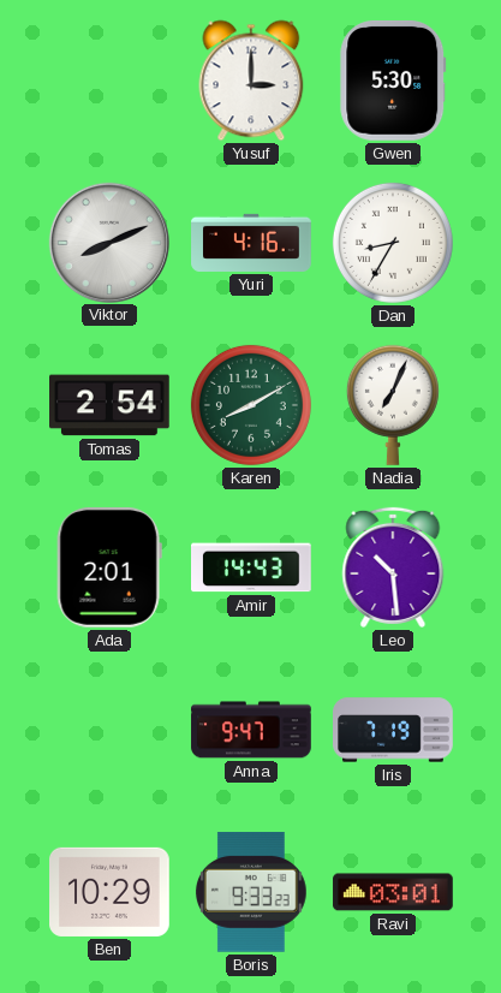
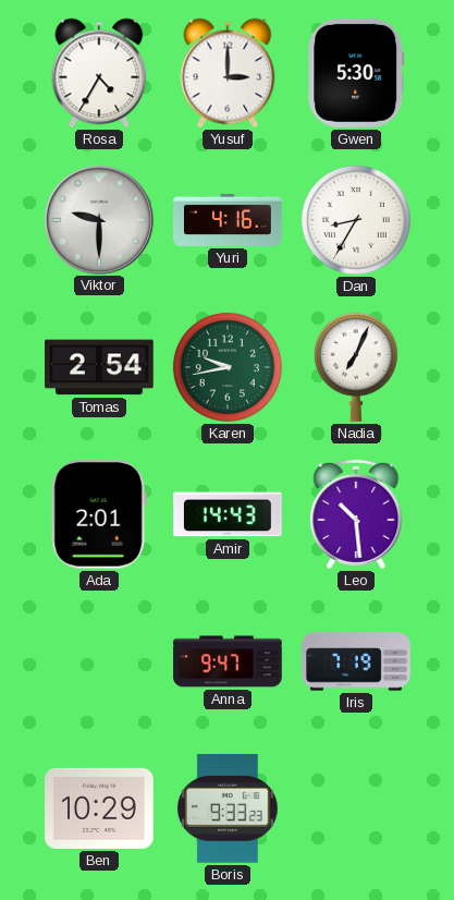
Rosa: none -> 4:35 (99, 73)
Viktor: 8:11 -> 9:30 (98, 219)
Karen: 8:10 -> 9:43 (228, 367)
Ravi: 03:01 -> none (393, 892)
